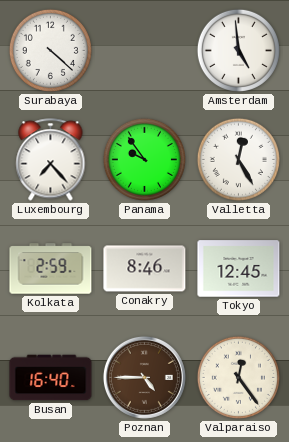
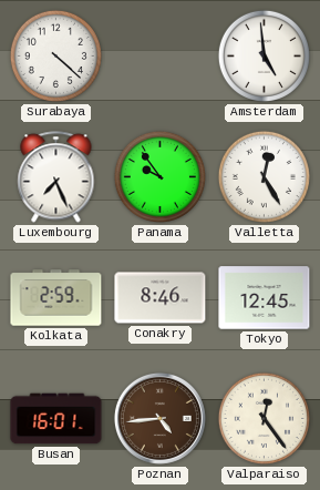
Luxembourg: 7:23 -> 7:26 (56, 177)
Busan: 16:40 -> 16:01 (56, 419)
Poznan: 4:45 -> 4:44 (159, 418)
